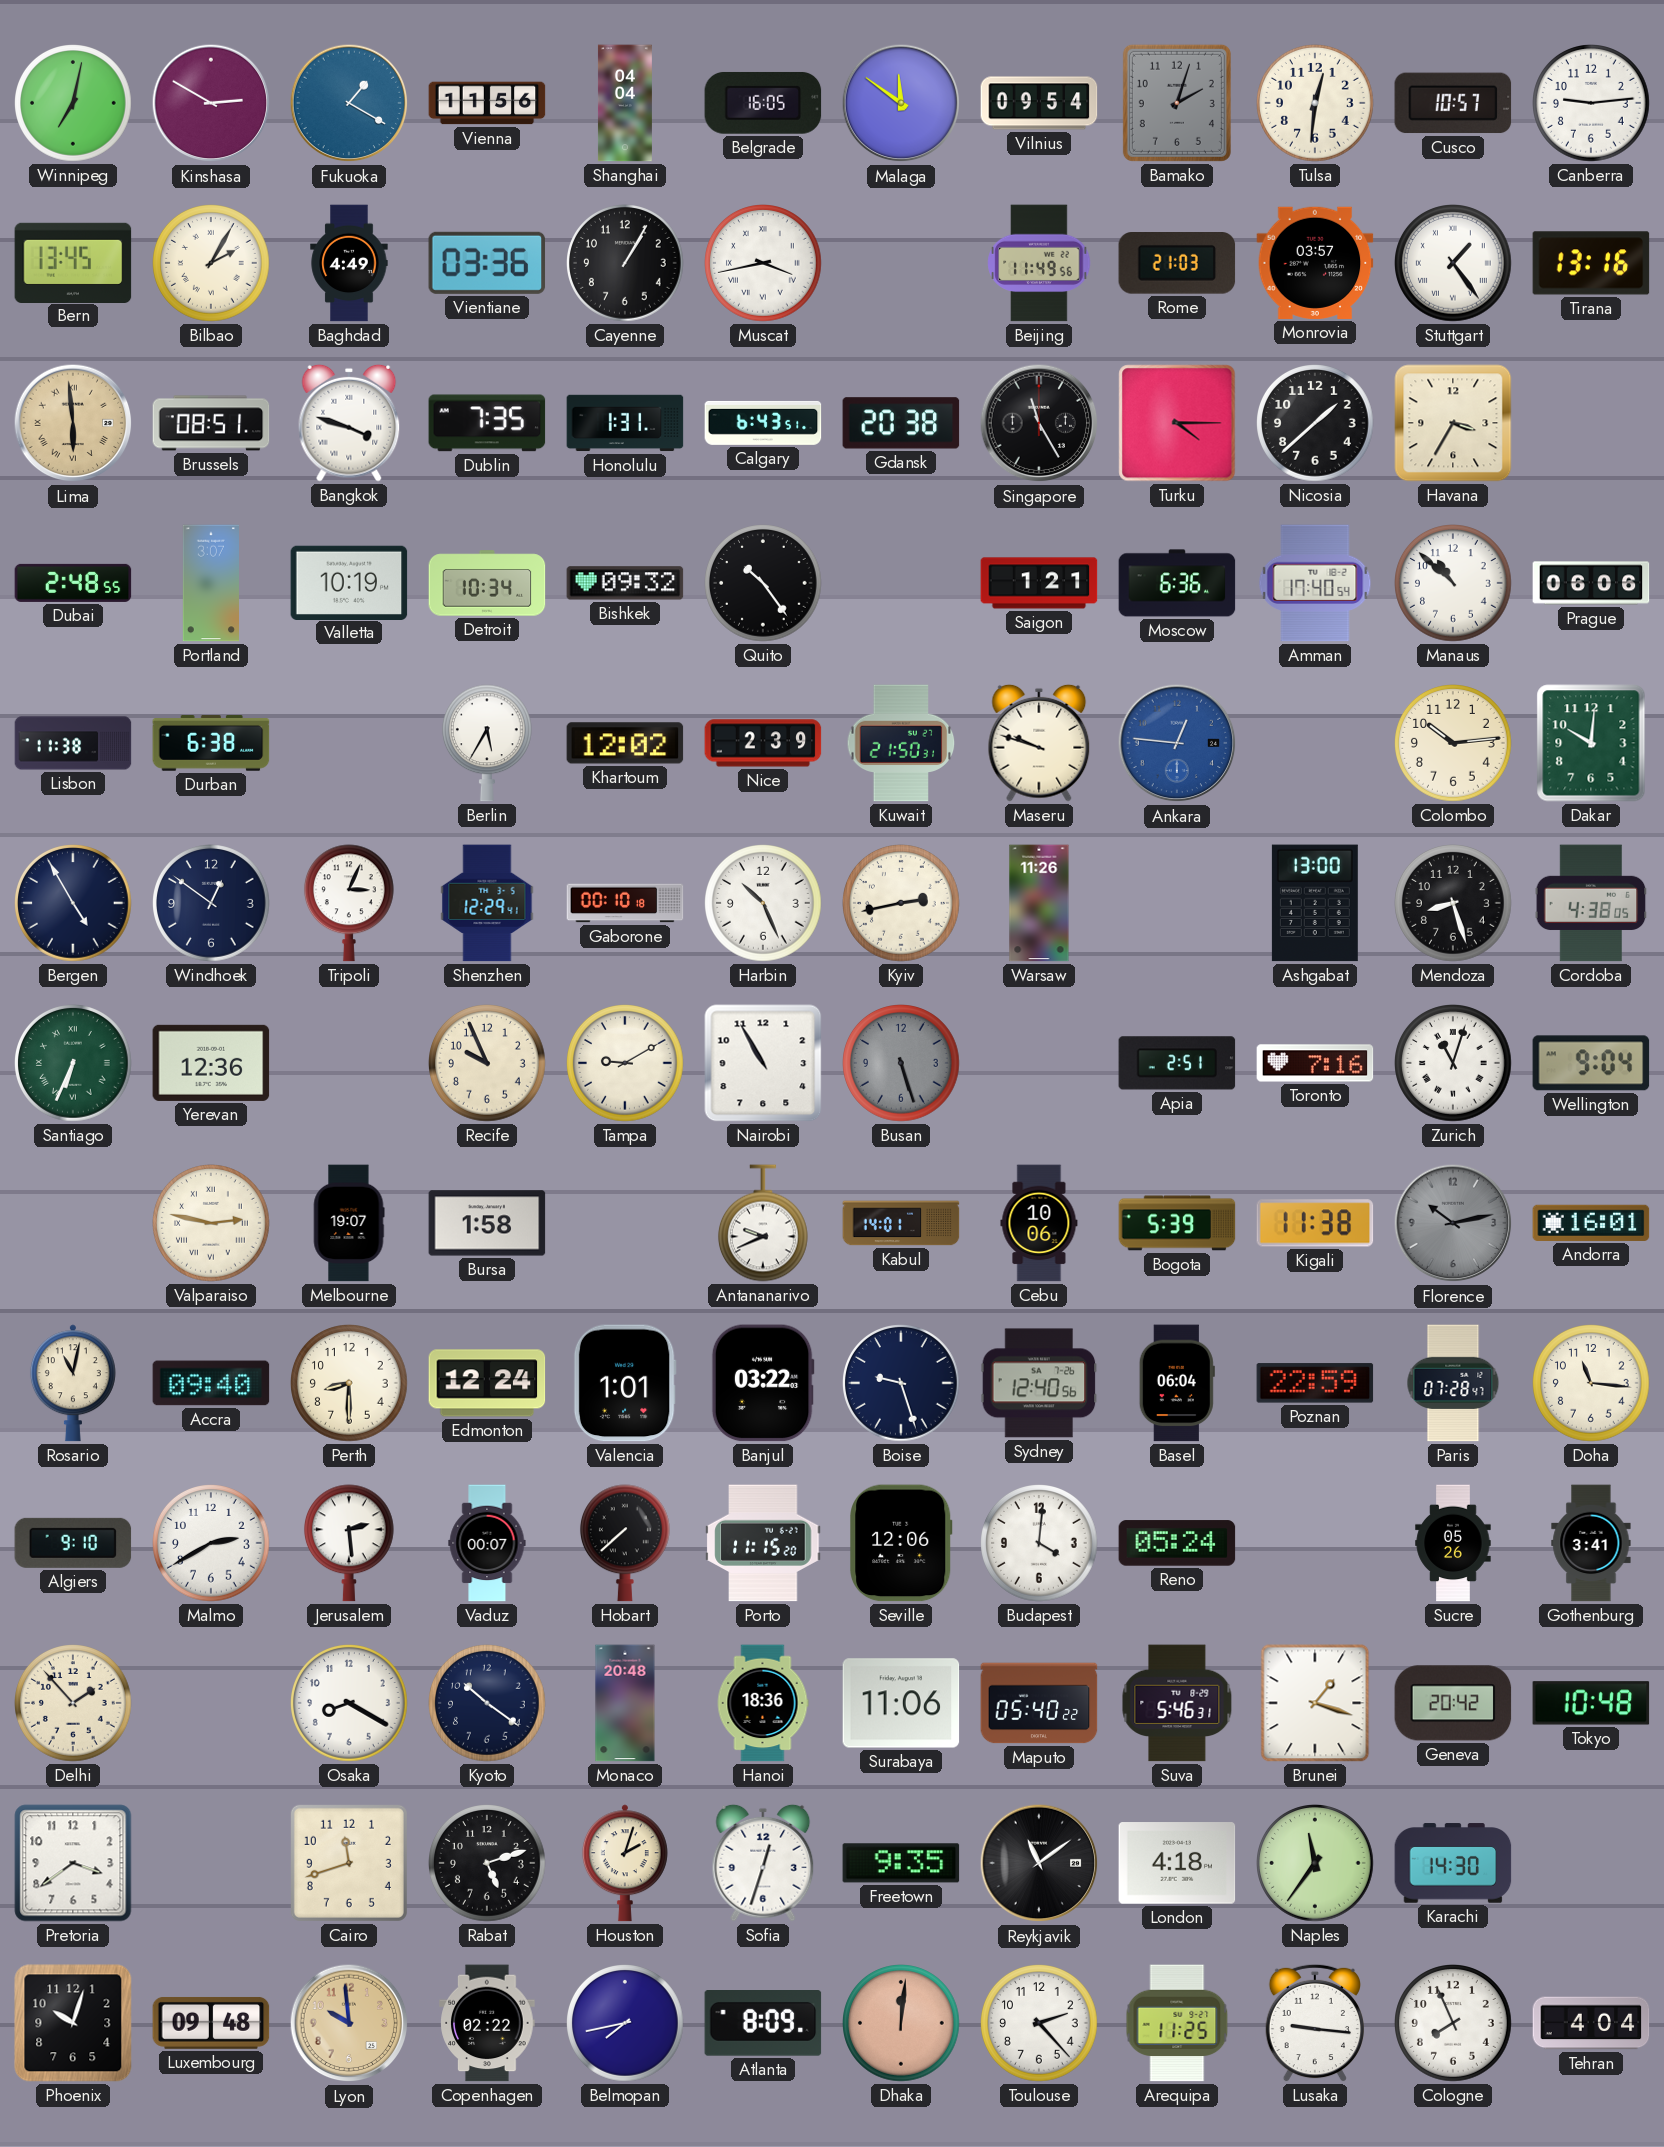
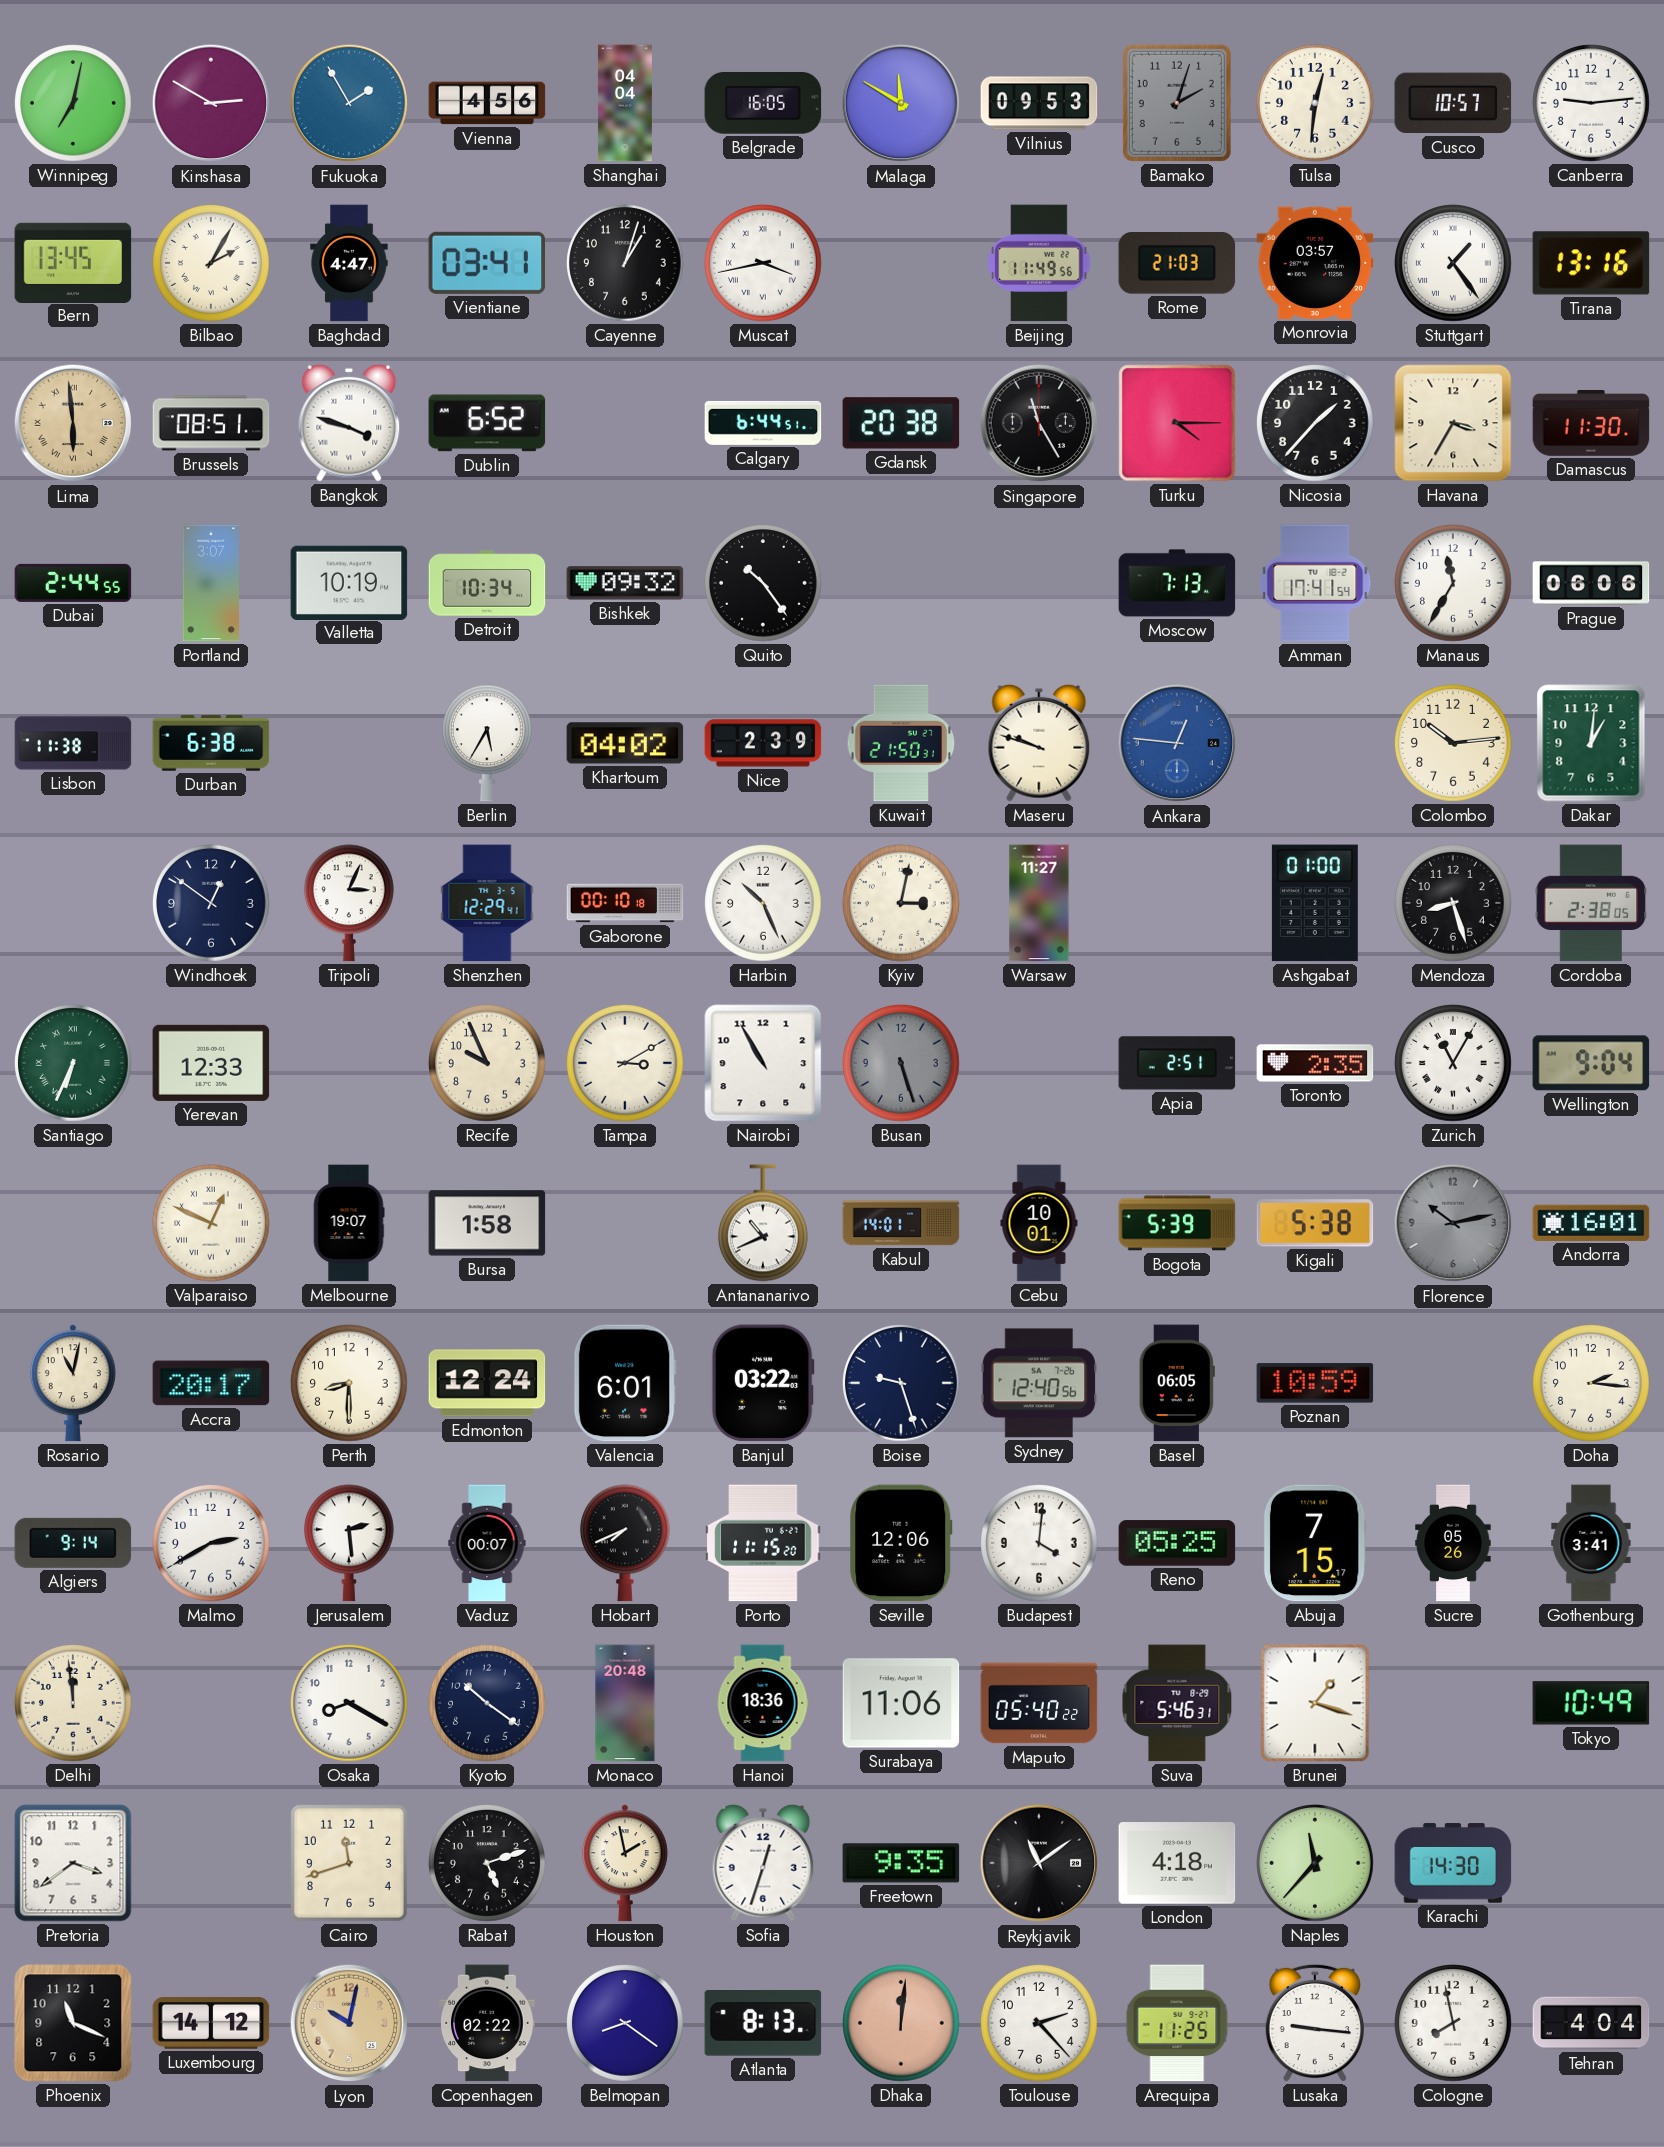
Fukuoka: 1:20 -> 1:55 (349, 103)
Vienna: 11:56 -> 4:56 (487, 103)
Malaga: 11:51 -> 11:50 (901, 103)
Vilnius: 09:54 -> 09:53 (1039, 103)
Baghdad: 4:49 -> 4:47 (349, 263)
Vientiane: 03:36 -> 03:41 (487, 263)
Cayenne: 1:05 -> 1:03 (626, 264)
Dublin: 7:35 -> 6:52 (487, 423)
Honolulu: 1:31 -> none (625, 423)
Calgary: 6:43 -> 6:44 (763, 423)
Nicosia: 1:38 -> 1:37 (1316, 424)
Damascus: none -> 11:30 (1591, 423)
Dubai: 2:48 -> 2:44 (73, 583)
Saigon: 1:21 -> none (1039, 583)
Moscow: 6:36 -> 7:13 (1177, 583)
Amman: 17:40 -> 17:41 (1315, 583)
Manaus: 10:52 -> 11:35 (1454, 584)
Khartoum: 12:02 -> 04:02 (625, 743)
Dakar: 10:01 -> 1:01 (1591, 743)
Bergen: 4:55 -> none (74, 904)
Kyiv: 2:43 -> 3:02 (902, 904)
Warsaw: 11:26 -> 11:27 (1039, 903)
Ashgabat: 13:00 -> 01:00 (1315, 903)
Cordoba: 4:38 -> 2:38 (1591, 903)
Yerevan: 12:36 -> 12:33 (211, 1063)
Tampa: 9:10 -> 3:10 (626, 1064)
Toronto: 7:16 -> 2:35 (1315, 1063)
Zurich: 11:03 -> 11:05 (1454, 1064)
Valparaiso: 2:47 -> 12:49 (212, 1224)
Antananarivo: 9:41 -> 10:41 (763, 1223)
Cebu: 10:06 -> 10:01 (1039, 1223)
Kigali: 11:38 -> 5:38 (1315, 1223)
Accra: 09:40 -> 20:17 (211, 1383)
Valencia: 1:01 -> 6:01 (625, 1383)
Basel: 06:04 -> 06:05 (1177, 1383)
Poznan: 22:59 -> 10:59 (1315, 1383)
Paris: 07:28 -> none (1453, 1383)
Doha: 11:16 -> 2:16 (1592, 1384)
Algiers: 9:10 -> 9:14 (73, 1543)
Hobart: 7:38 -> 7:41 (625, 1543)
Reno: 05:24 -> 05:25 (1177, 1543)
Abuja: none -> 7:15 (1315, 1543)
Delhi: 1:53 -> 11:59 (74, 1704)
Geneva: 20:42 -> none (1453, 1703)
Tokyo: 10:48 -> 10:49 (1591, 1703)
Houston: 2:03 -> 1:58 (625, 1863)
Naples: 11:36 -> 11:37 (1316, 1864)
Phoenix: 10:03 -> 11:19 (73, 2023)
Luxembourg: 09:48 -> 14:12 (211, 2023)
Lyon: 9:59 -> 10:02 (349, 2023)
Belmopan: 7:43 -> 8:21 (626, 2024)
Atlanta: 8:09 -> 8:13 (763, 2023)
Cologne: 7:56 -> 7:58 (1454, 2024)
